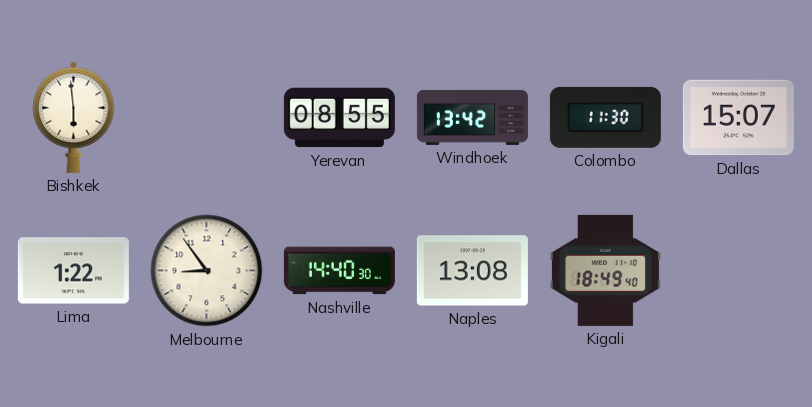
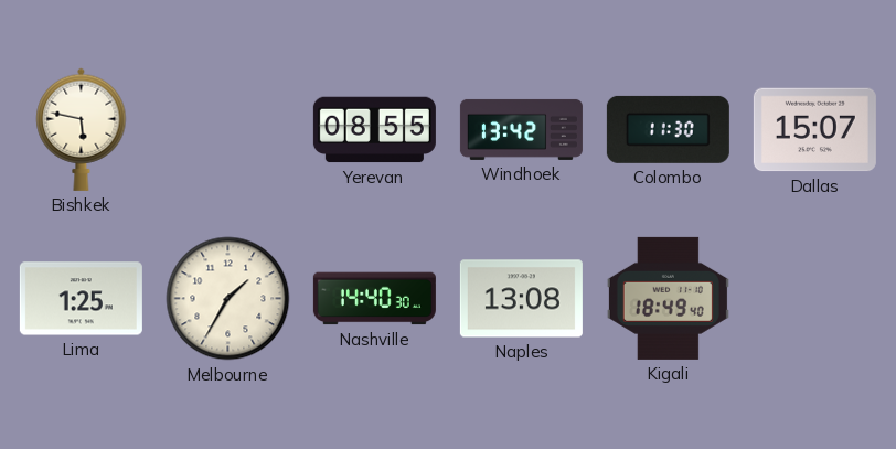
Bishkek: 5:59 -> 5:47 (82, 129)
Lima: 1:22 -> 1:25 (81, 299)
Melbourne: 8:54 -> 1:35 (228, 299)
